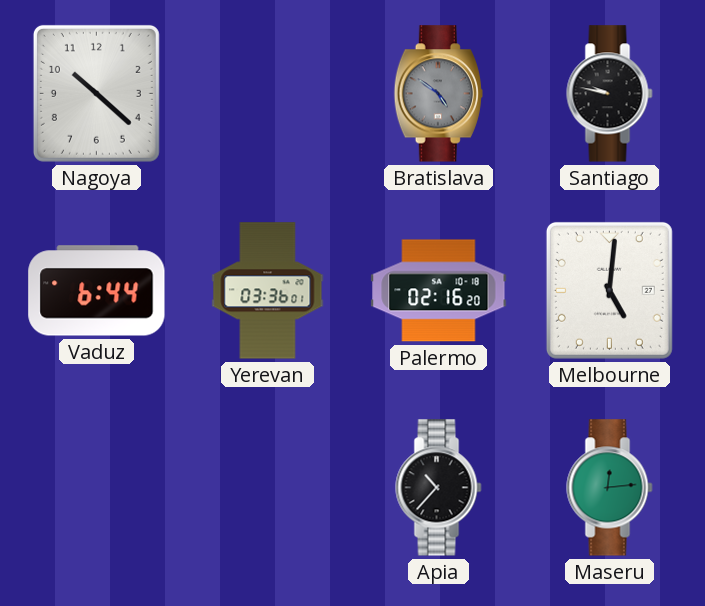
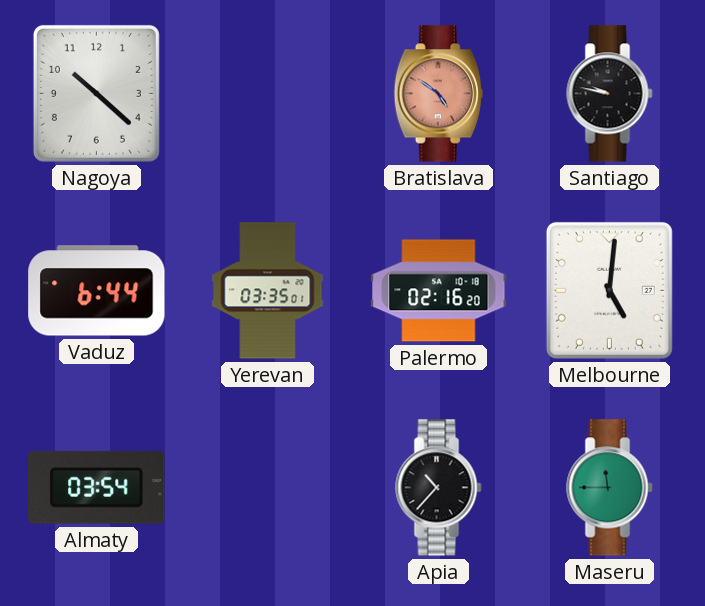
Bratislava dial: grey -> salmon (438, 94)
Yerevan: 03:36 -> 03:35 (268, 291)
Almaty: none -> 03:54 (97, 487)
Maseru: 12:14 -> 11:45 (610, 488)
